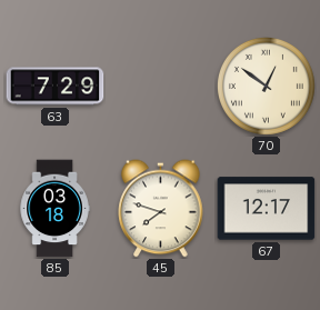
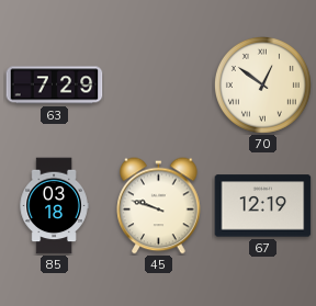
45: 7:48 -> 9:48 (159, 206)
67: 12:17 -> 12:19 (263, 206)
